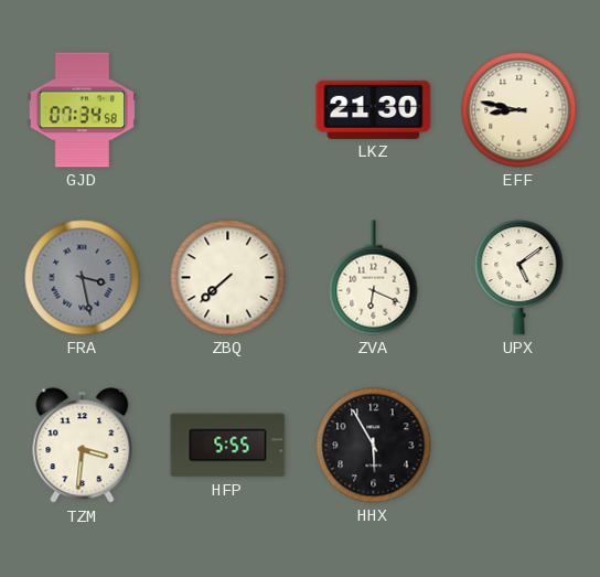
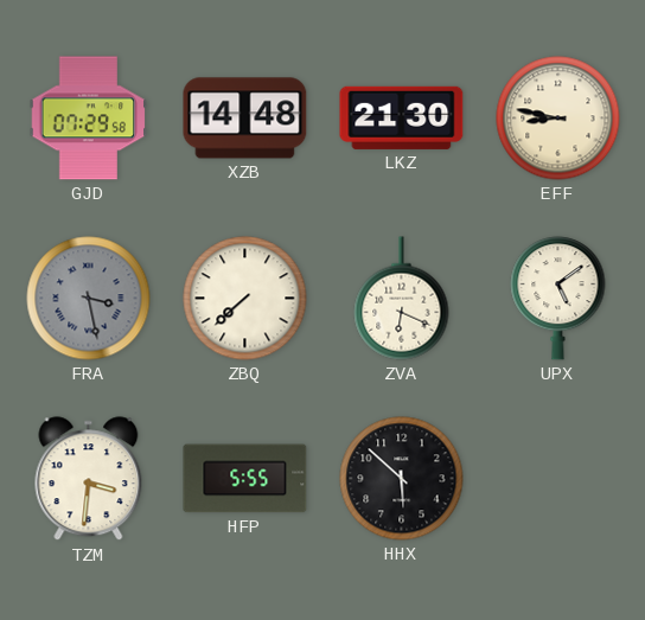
GJD: 07:34 -> 07:29 (89, 119)
XZB: none -> 14:48 (245, 119)
HHX: 5:55 -> 5:52 (402, 479)
